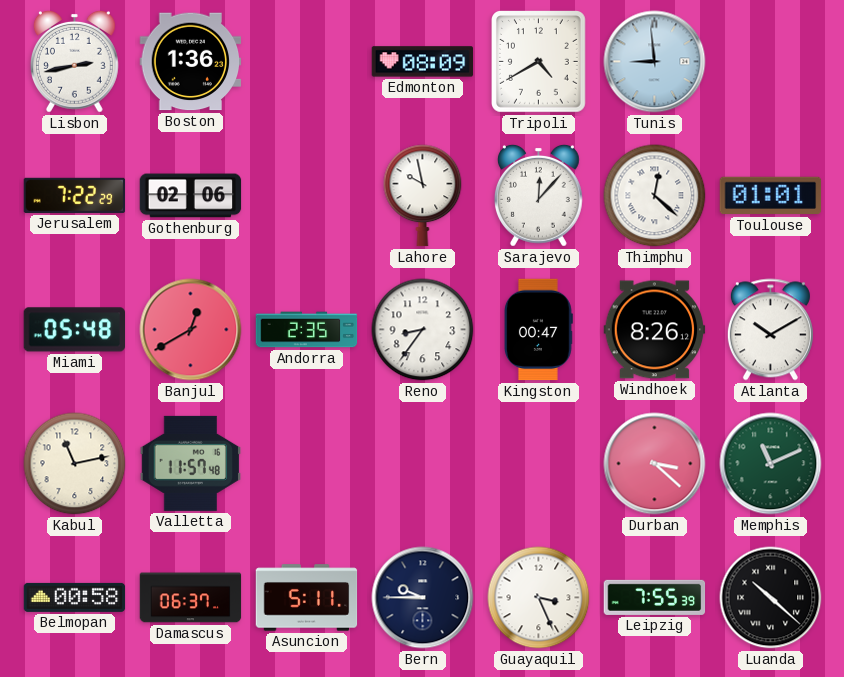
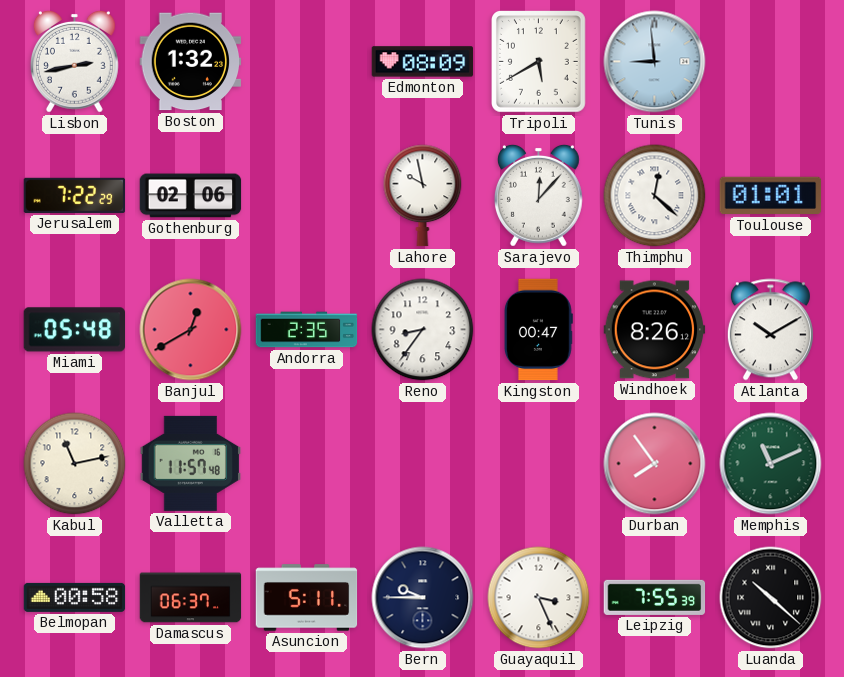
Boston: 1:36 -> 1:32 (191, 62)
Tripoli: 4:40 -> 5:40 (539, 62)
Durban: 3:22 -> 7:54 (655, 464)
